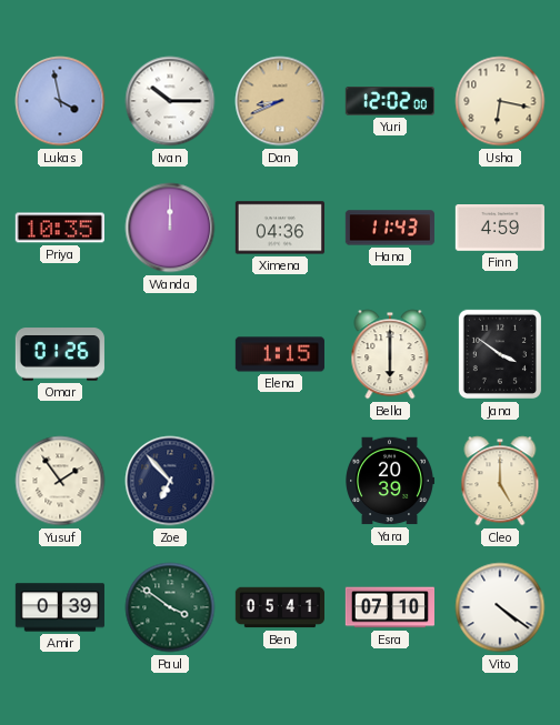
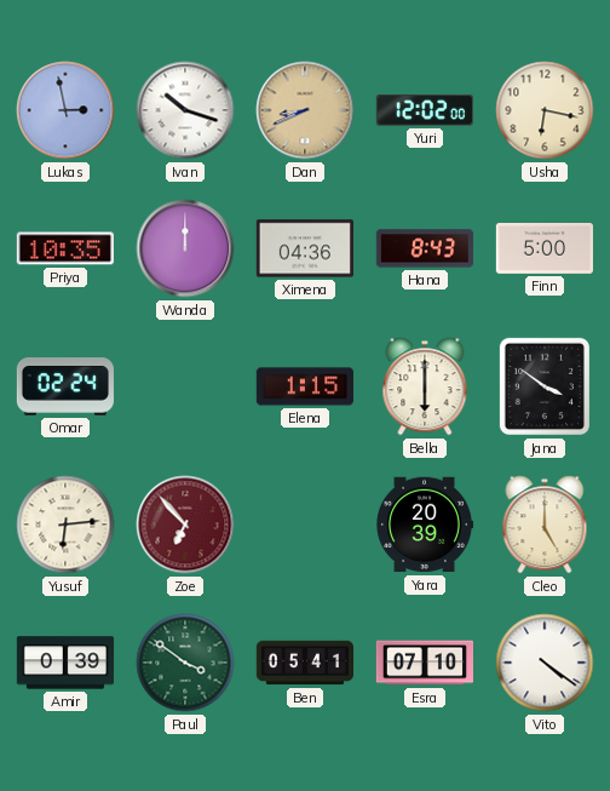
Lukas: 3:58 -> 2:58 (65, 110)
Ivan: 10:15 -> 10:18 (185, 110)
Hana: 11:43 -> 8:43 (425, 248)
Finn: 4:59 -> 5:00 (545, 250)
Omar: 01:26 -> 02:24 (65, 386)
Yusuf: 1:54 -> 6:14 (65, 525)
Zoe dial: navy -> burgundy (185, 525)
